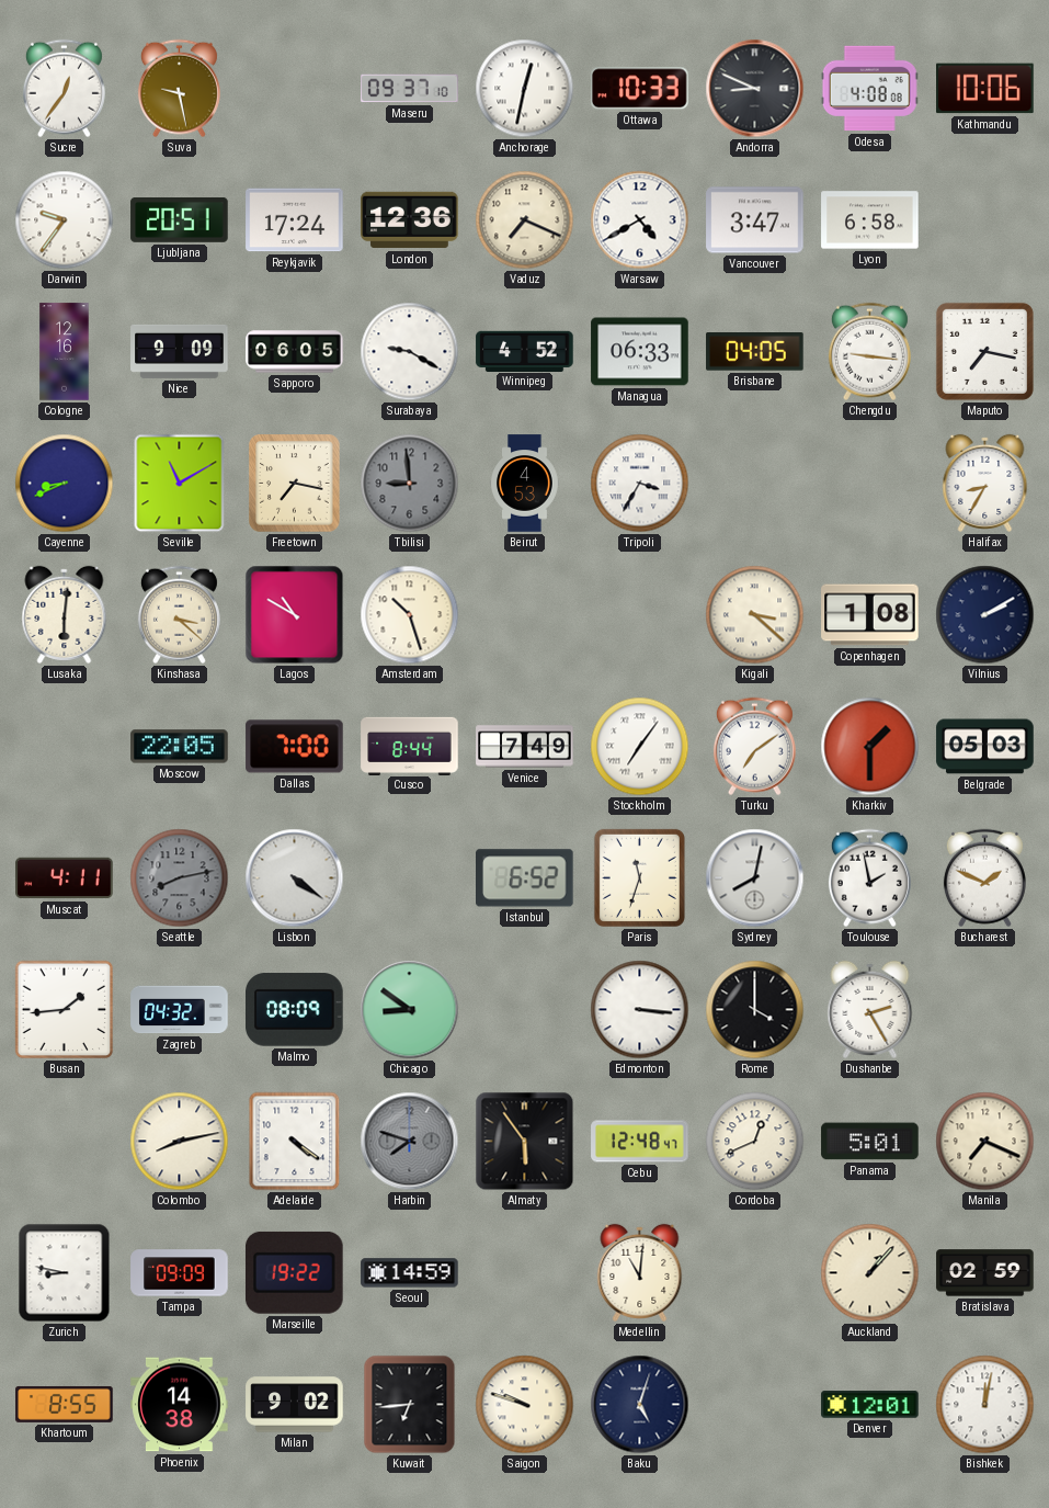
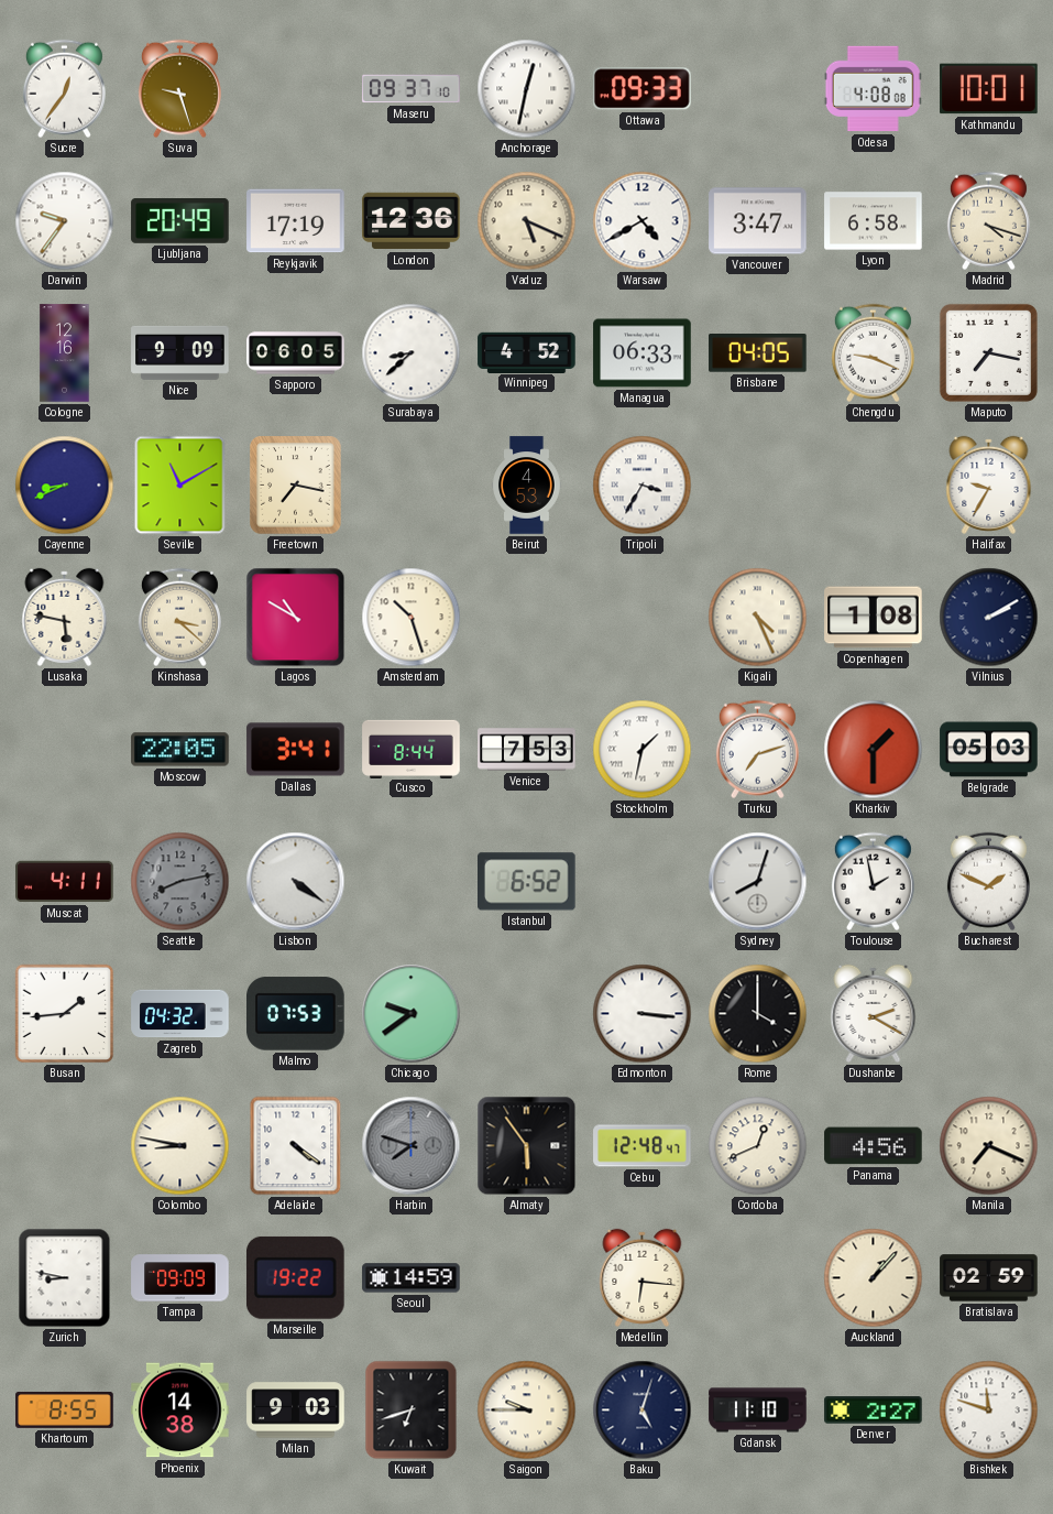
Suva: 9:28 -> 9:27 (179, 89)
Ottawa: 10:33 -> 09:33 (643, 89)
Andorra: 8:49 -> none (755, 89)
Kathmandu: 10:06 -> 10:01 (989, 89)
Ljubljana: 20:51 -> 20:49 (180, 221)
Reykjavik: 17:24 -> 17:19 (296, 221)
Vaduz: 7:19 -> 5:19 (527, 221)
Madrid: none -> 4:18 (988, 221)
Surabaya: 9:20 -> 8:38 (412, 353)
Chengdu: 9:16 -> 9:19 (873, 353)
Tbilisi: 8:59 -> none (410, 484)
Halifax: 8:35 -> 9:35 (989, 484)
Lusaka: 6:01 -> 5:47 (65, 617)
Kigali: 3:22 -> 4:26 (758, 618)
Dallas: 7:00 -> 3:41 (296, 750)
Venice: 7:49 -> 7:53 (527, 750)
Stockholm: 7:06 -> 1:32 (643, 750)
Turku: 7:09 -> 7:12 (757, 750)
Paris: 11:33 -> none (639, 877)
Sydney: 8:02 -> 8:03 (758, 882)
Malmo: 08:09 -> 07:53 (296, 1014)
Chicago: 8:51 -> 9:39 (412, 1014)
Dushanbe: 2:25 -> 2:20 (874, 1013)
Colombo: 8:13 -> 8:47 (180, 1146)
Panama: 5:01 -> 4:56 (874, 1146)
Medellin: 11:01 -> 6:16 (643, 1277)
Milan: 9:02 -> 9:03 (296, 1410)
Kuwait: 6:44 -> 6:42 (412, 1410)
Saigon: 9:48 -> 9:45 (527, 1410)
Gdansk: none -> 11:10 (758, 1410)
Denver: 12:01 -> 2:27 (874, 1410)
Bishkek: 12:02 -> 11:48 (989, 1410)
